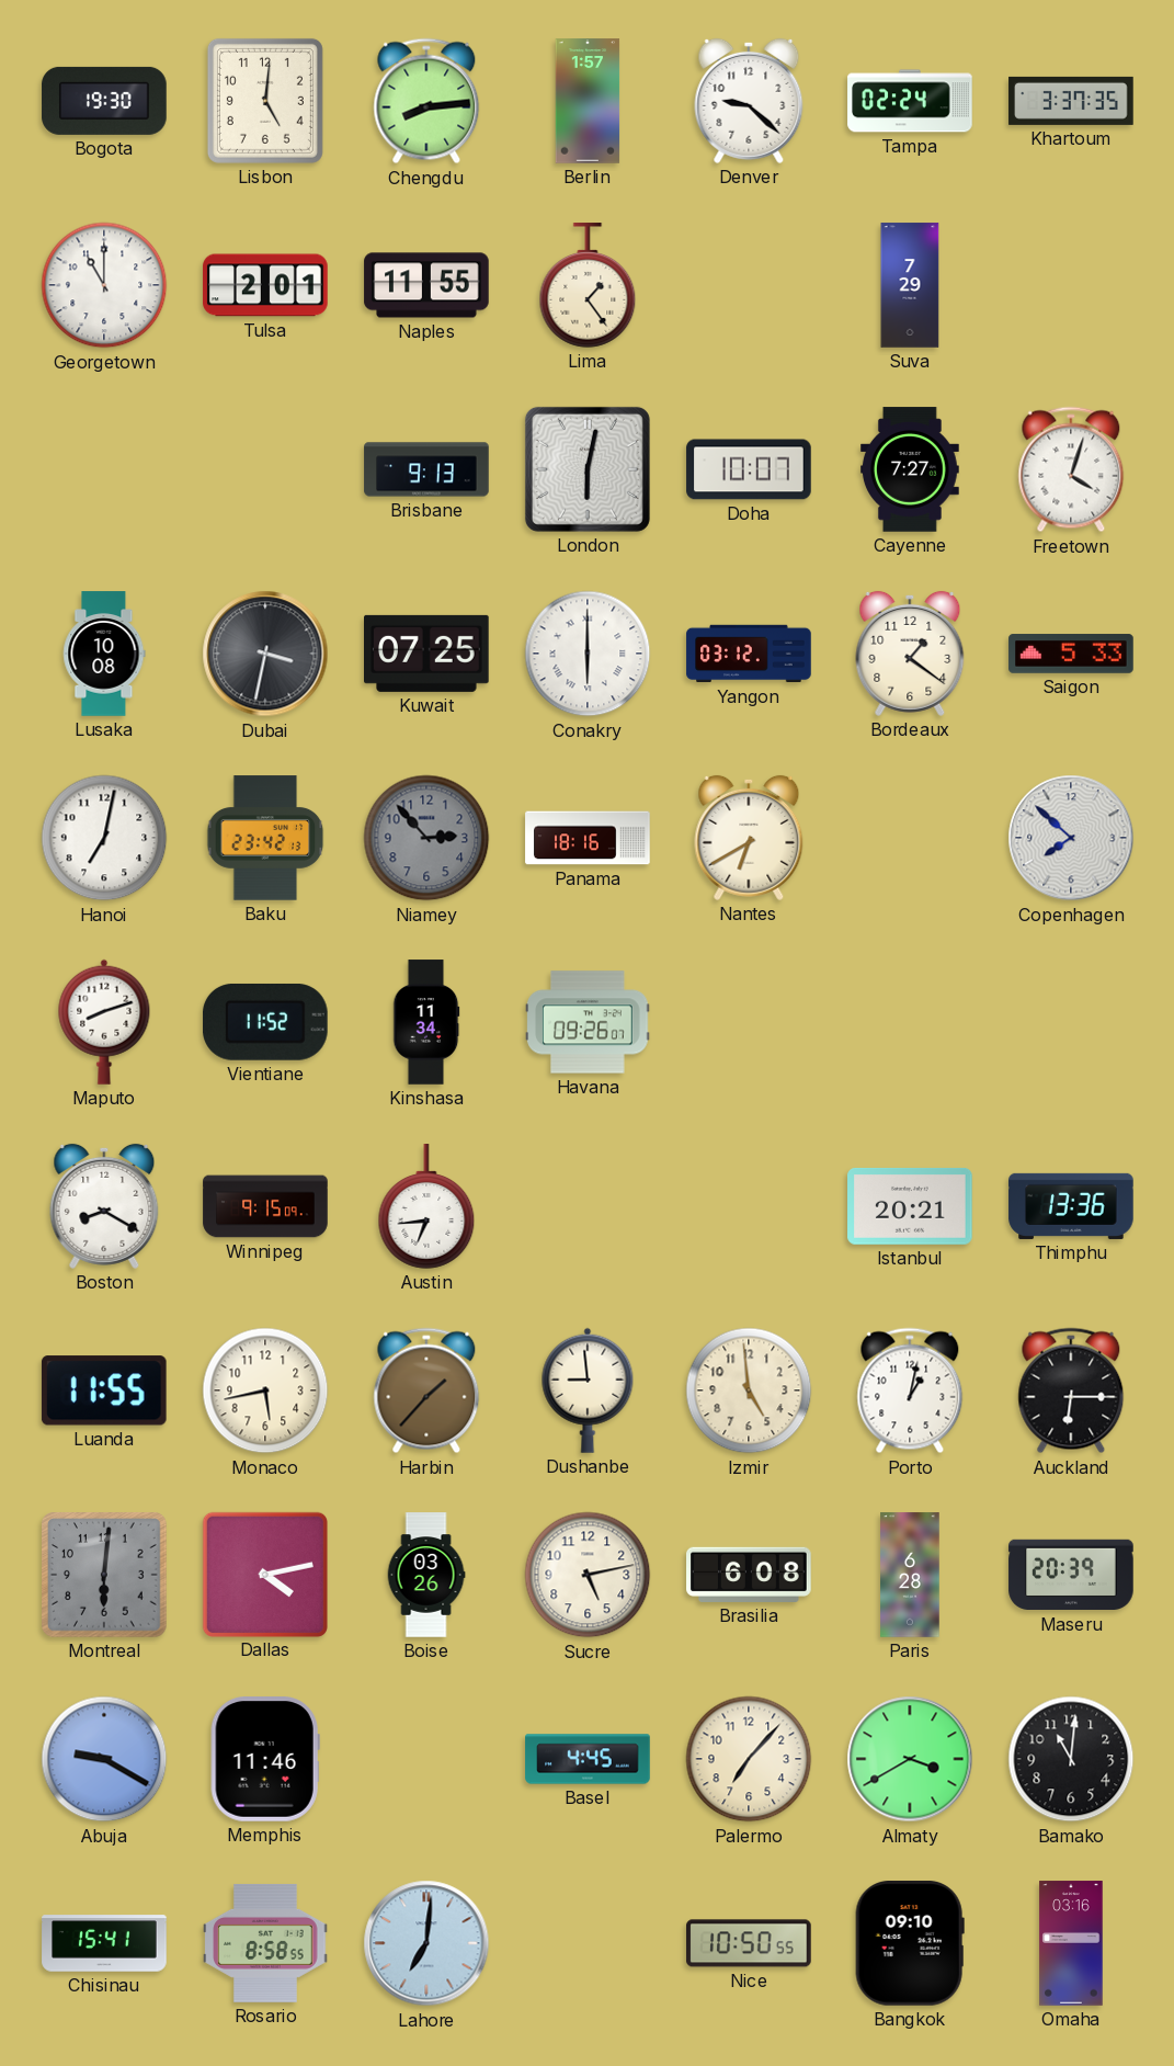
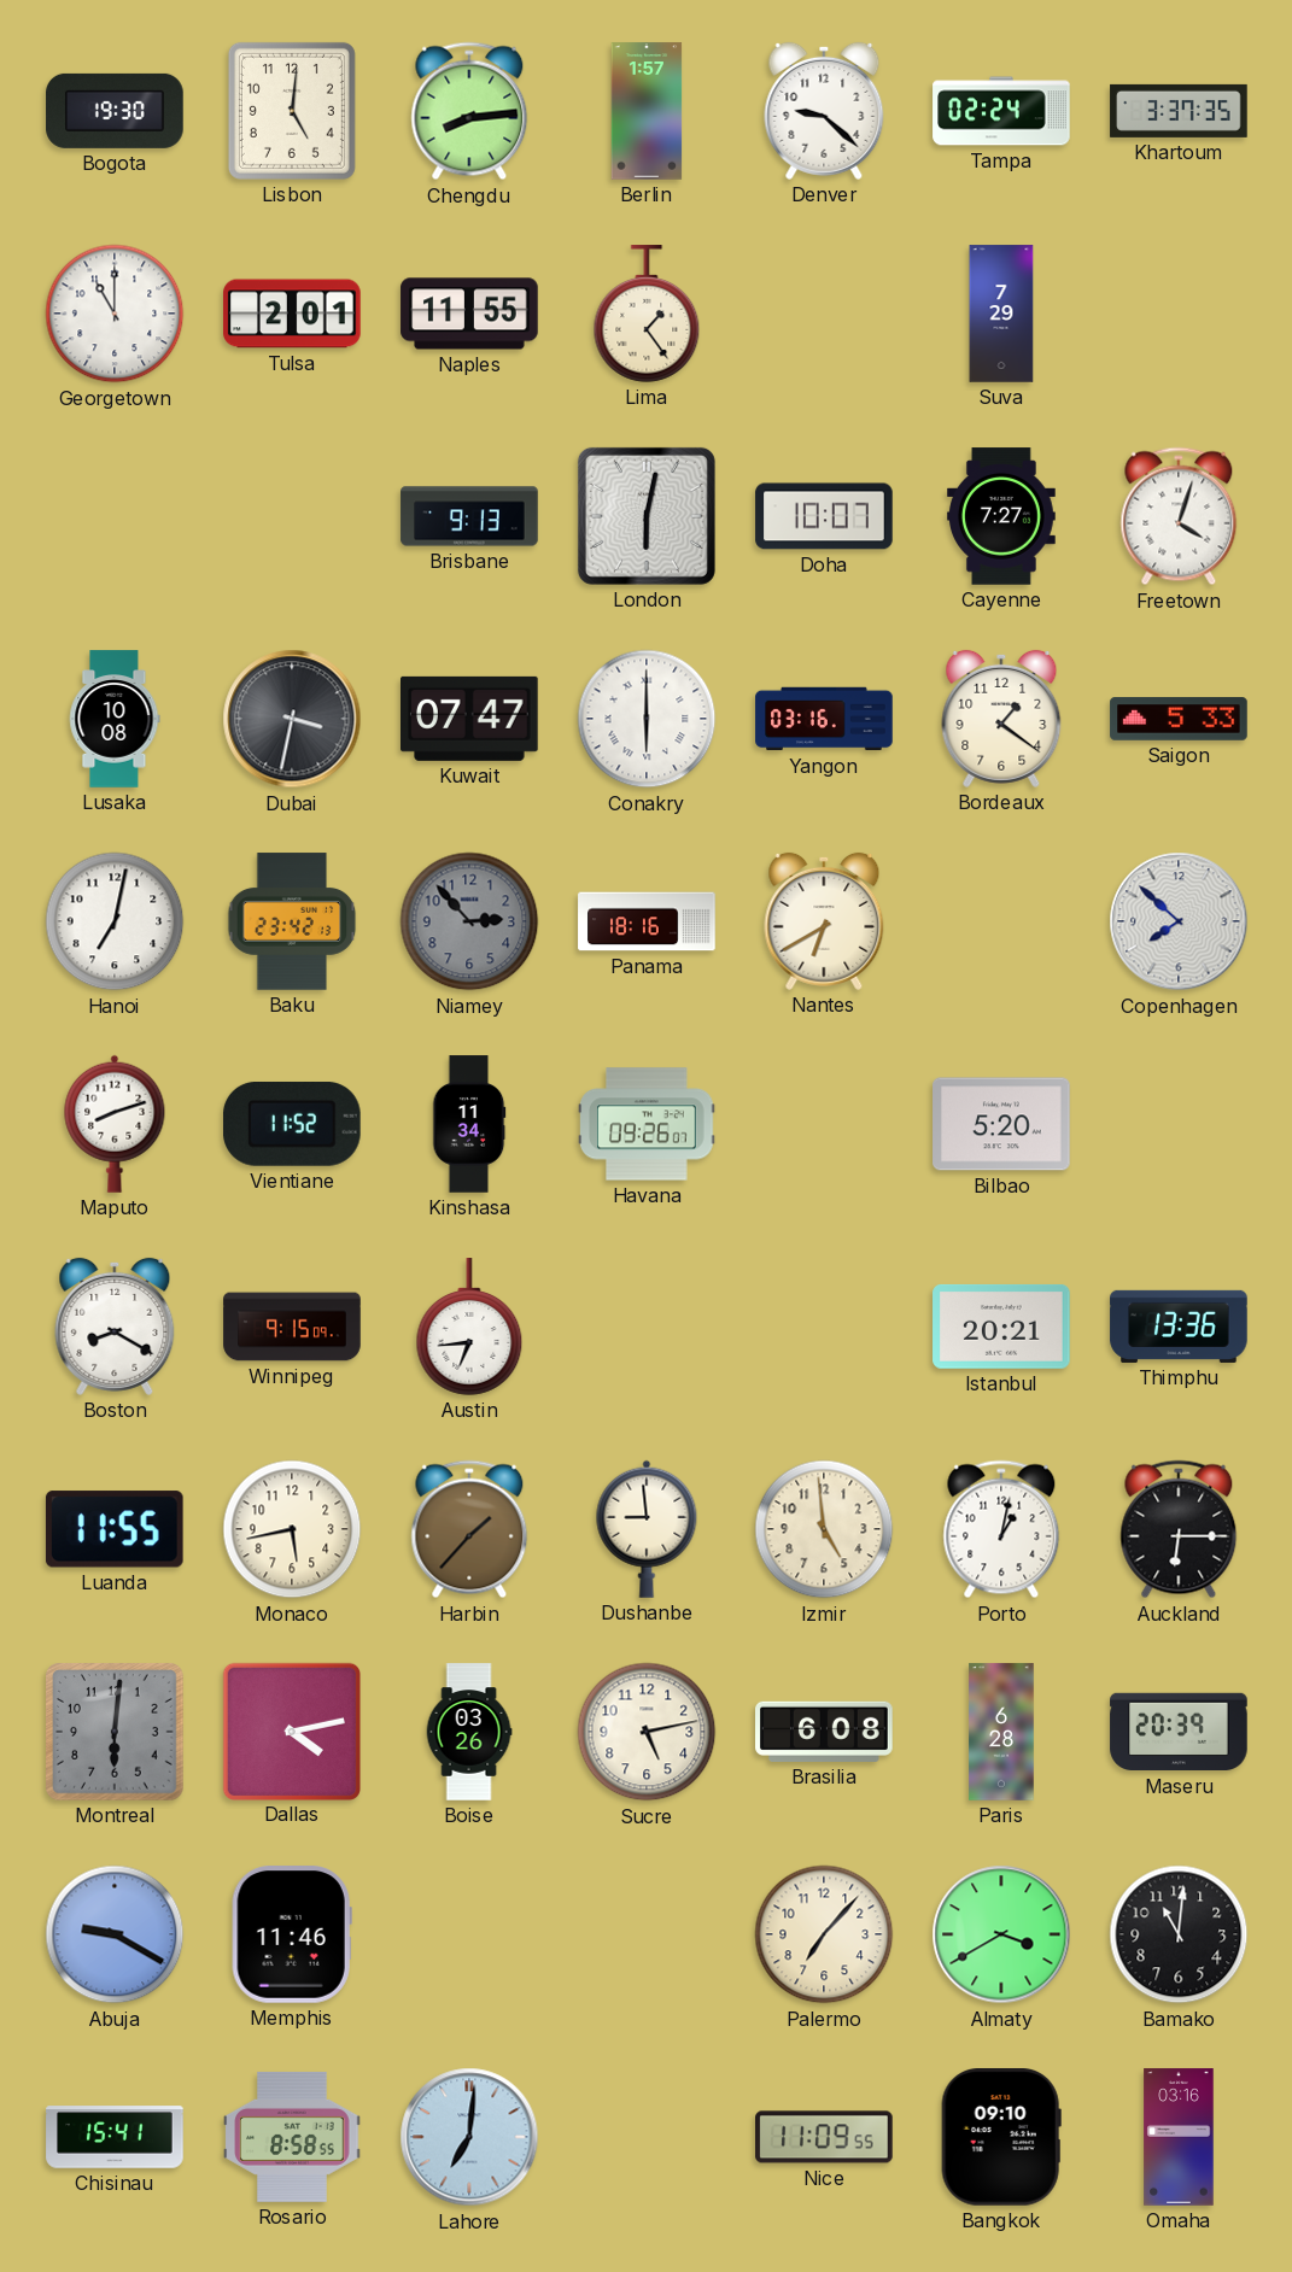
Kuwait: 07:25 -> 07:47 (469, 719)
Yangon: 03:12 -> 03:16 (824, 719)
Bilbao: none -> 5:20 (1001, 1124)
Basel: 4:45 -> none (588, 1759)
Nice: 10:50 -> 11:09 (824, 2137)
